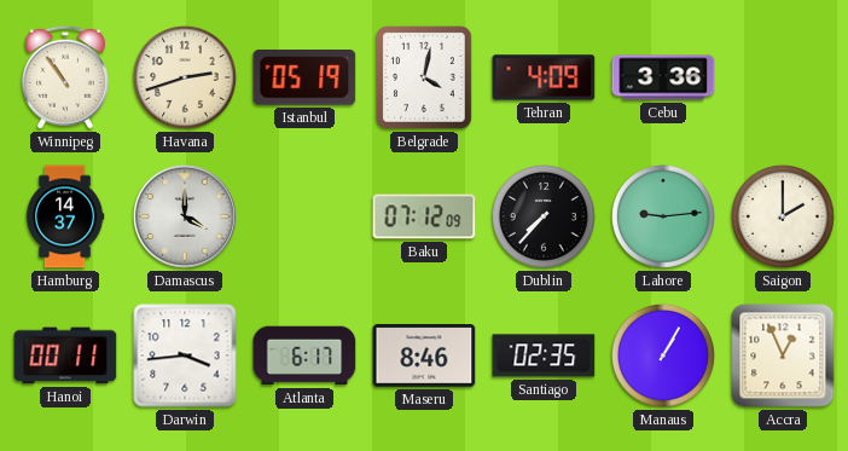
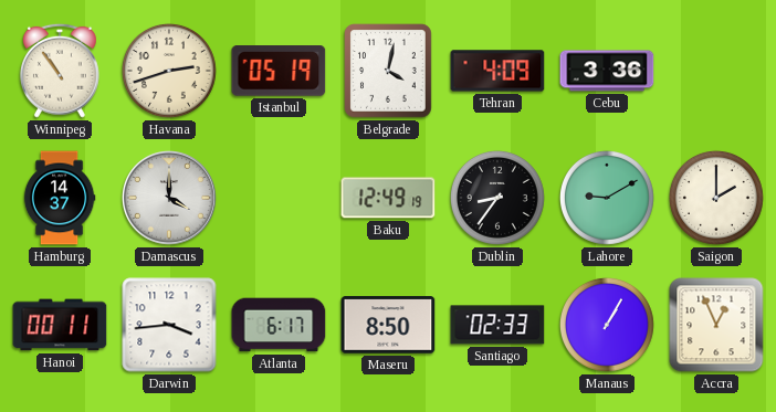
Baku: 07:12 -> 12:49 (388, 198)
Dublin: 7:37 -> 8:36 (497, 198)
Lahore: 9:14 -> 9:10 (607, 198)
Maseru: 8:46 -> 8:50 (388, 325)
Santiago: 02:35 -> 02:33 (497, 325)
